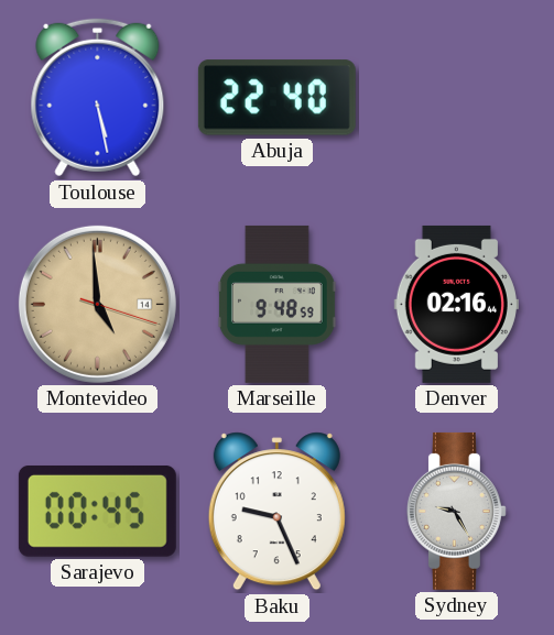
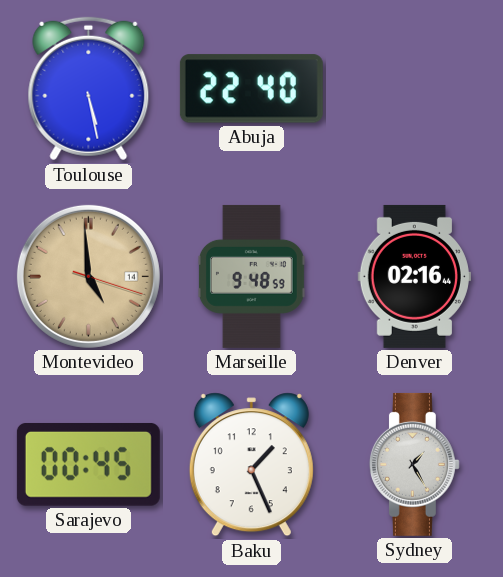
Baku: 9:26 -> 1:26 (251, 465)
Sydney: 9:25 -> 1:25 (414, 464)
